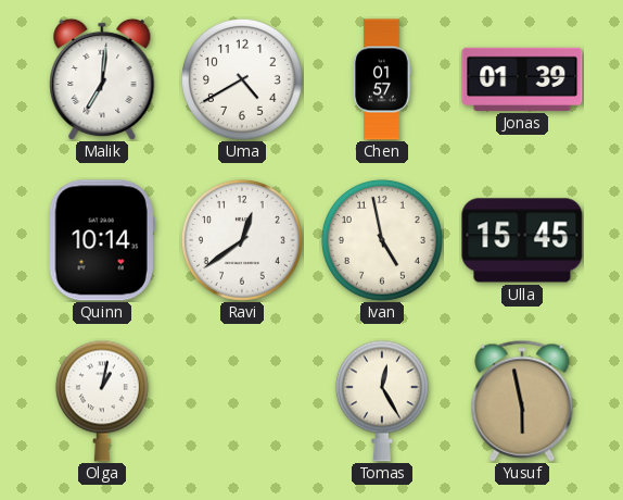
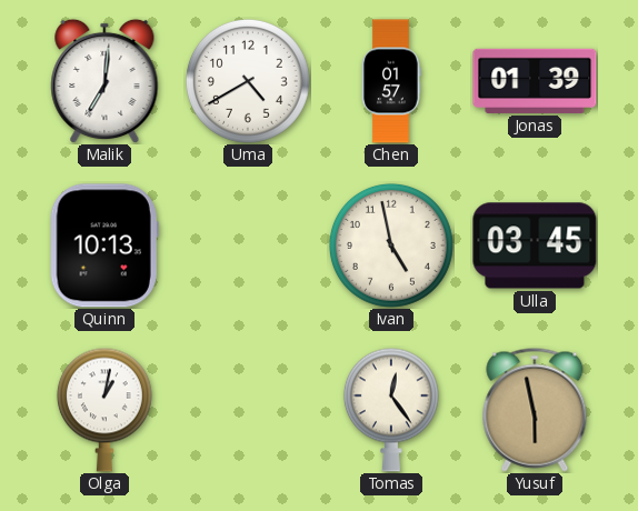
Quinn: 10:14 -> 10:13 (104, 246)
Ravi: 12:39 -> none (242, 240)
Ulla: 15:45 -> 03:45 (535, 246)
Tomas: 12:25 -> 12:24 (391, 410)
